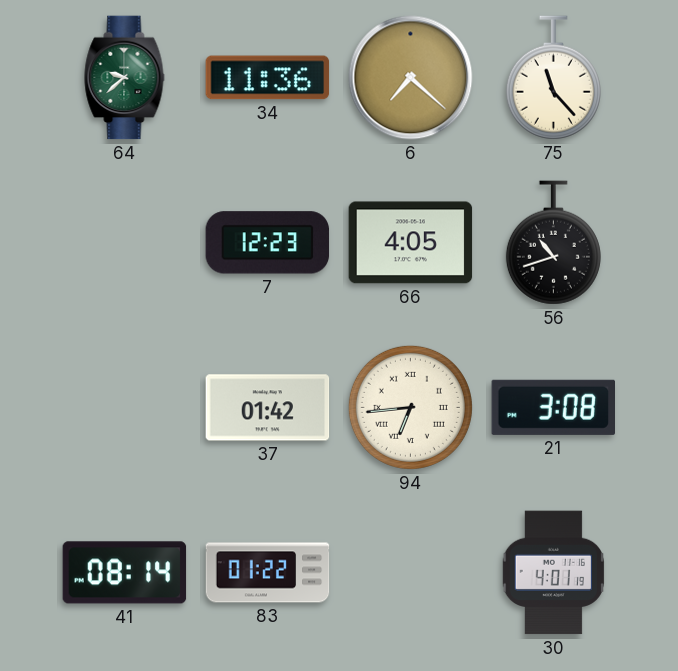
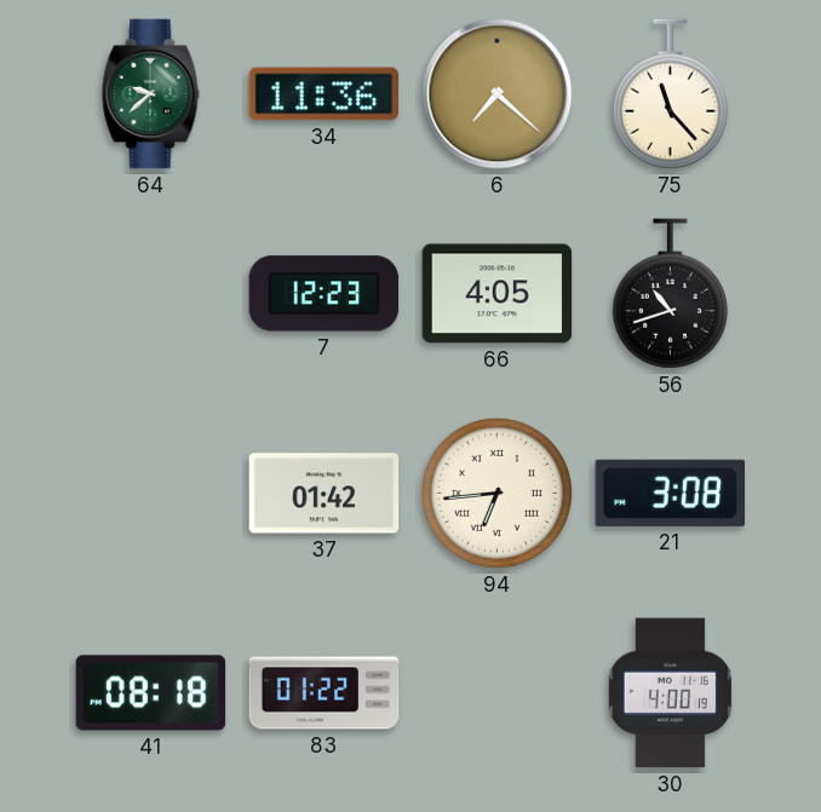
41: 08:14 -> 08:18 (151, 693)
30: 4:01 -> 4:00 (670, 693)
